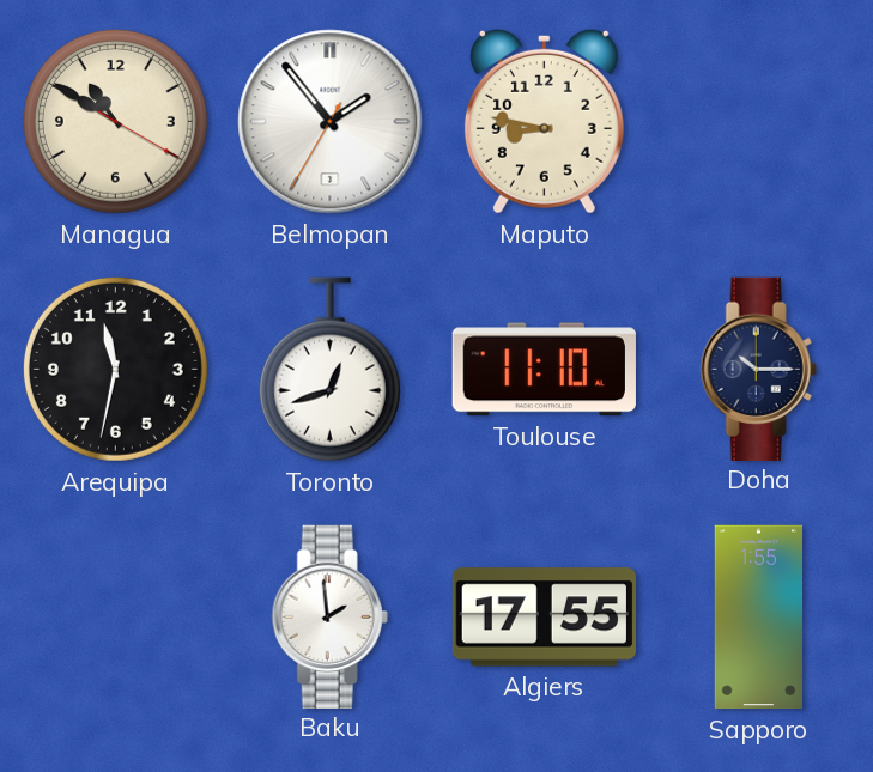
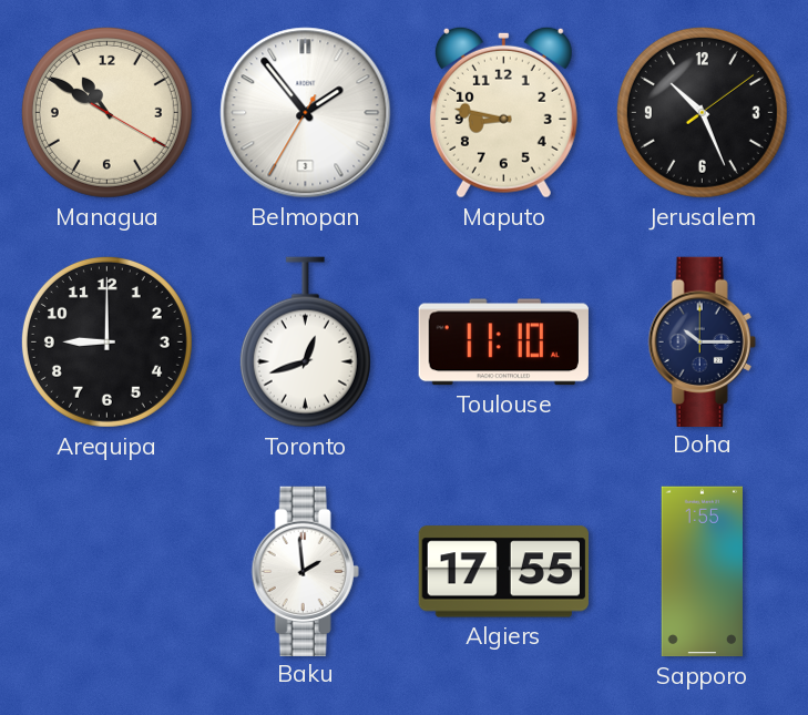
Jerusalem: none -> 10:26 (702, 112)
Arequipa: 11:32 -> 9:00 (106, 341)
